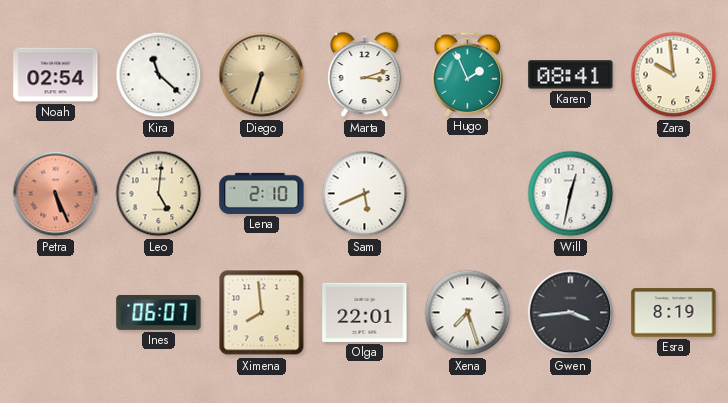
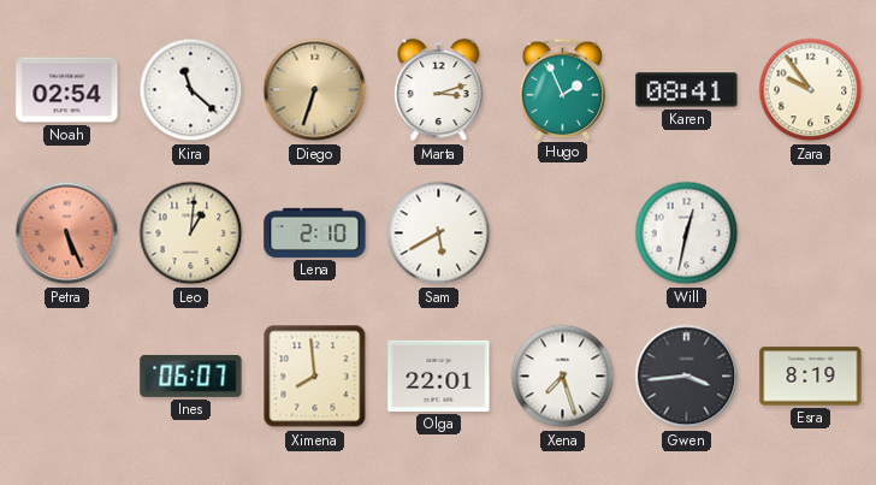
Zara: 9:59 -> 9:54 (811, 90)
Leo: 5:01 -> 1:01 (191, 233)
Sam: 5:41 -> 5:40 (439, 233)
